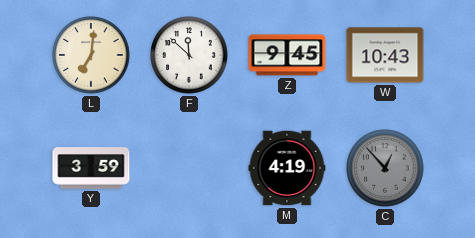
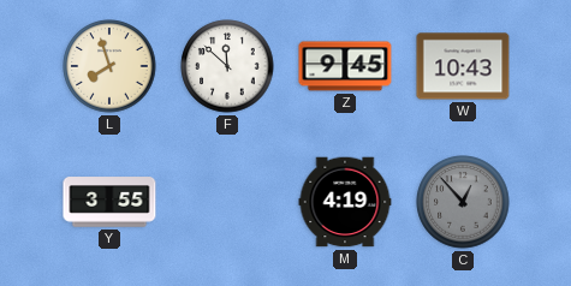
L: 7:01 -> 7:57 (109, 66)
Y: 3:59 -> 3:55 (109, 202)
